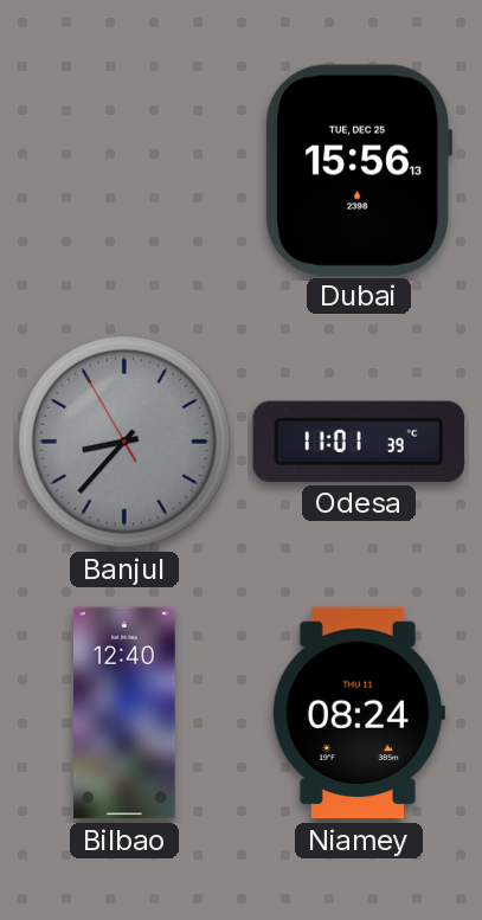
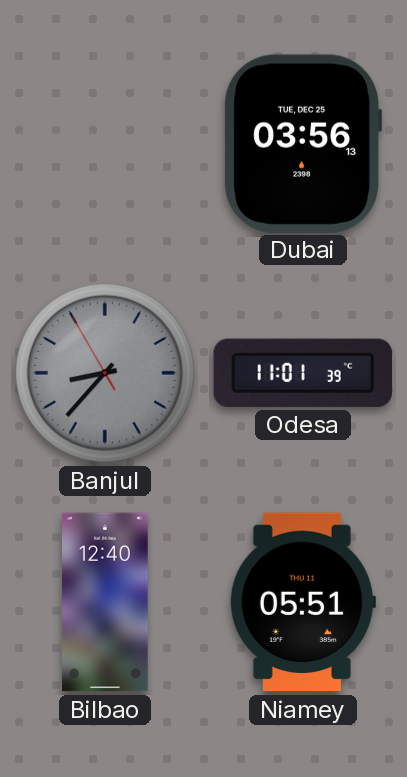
Dubai: 15:56 -> 03:56 (303, 143)
Niamey: 08:24 -> 05:51 (302, 602)
